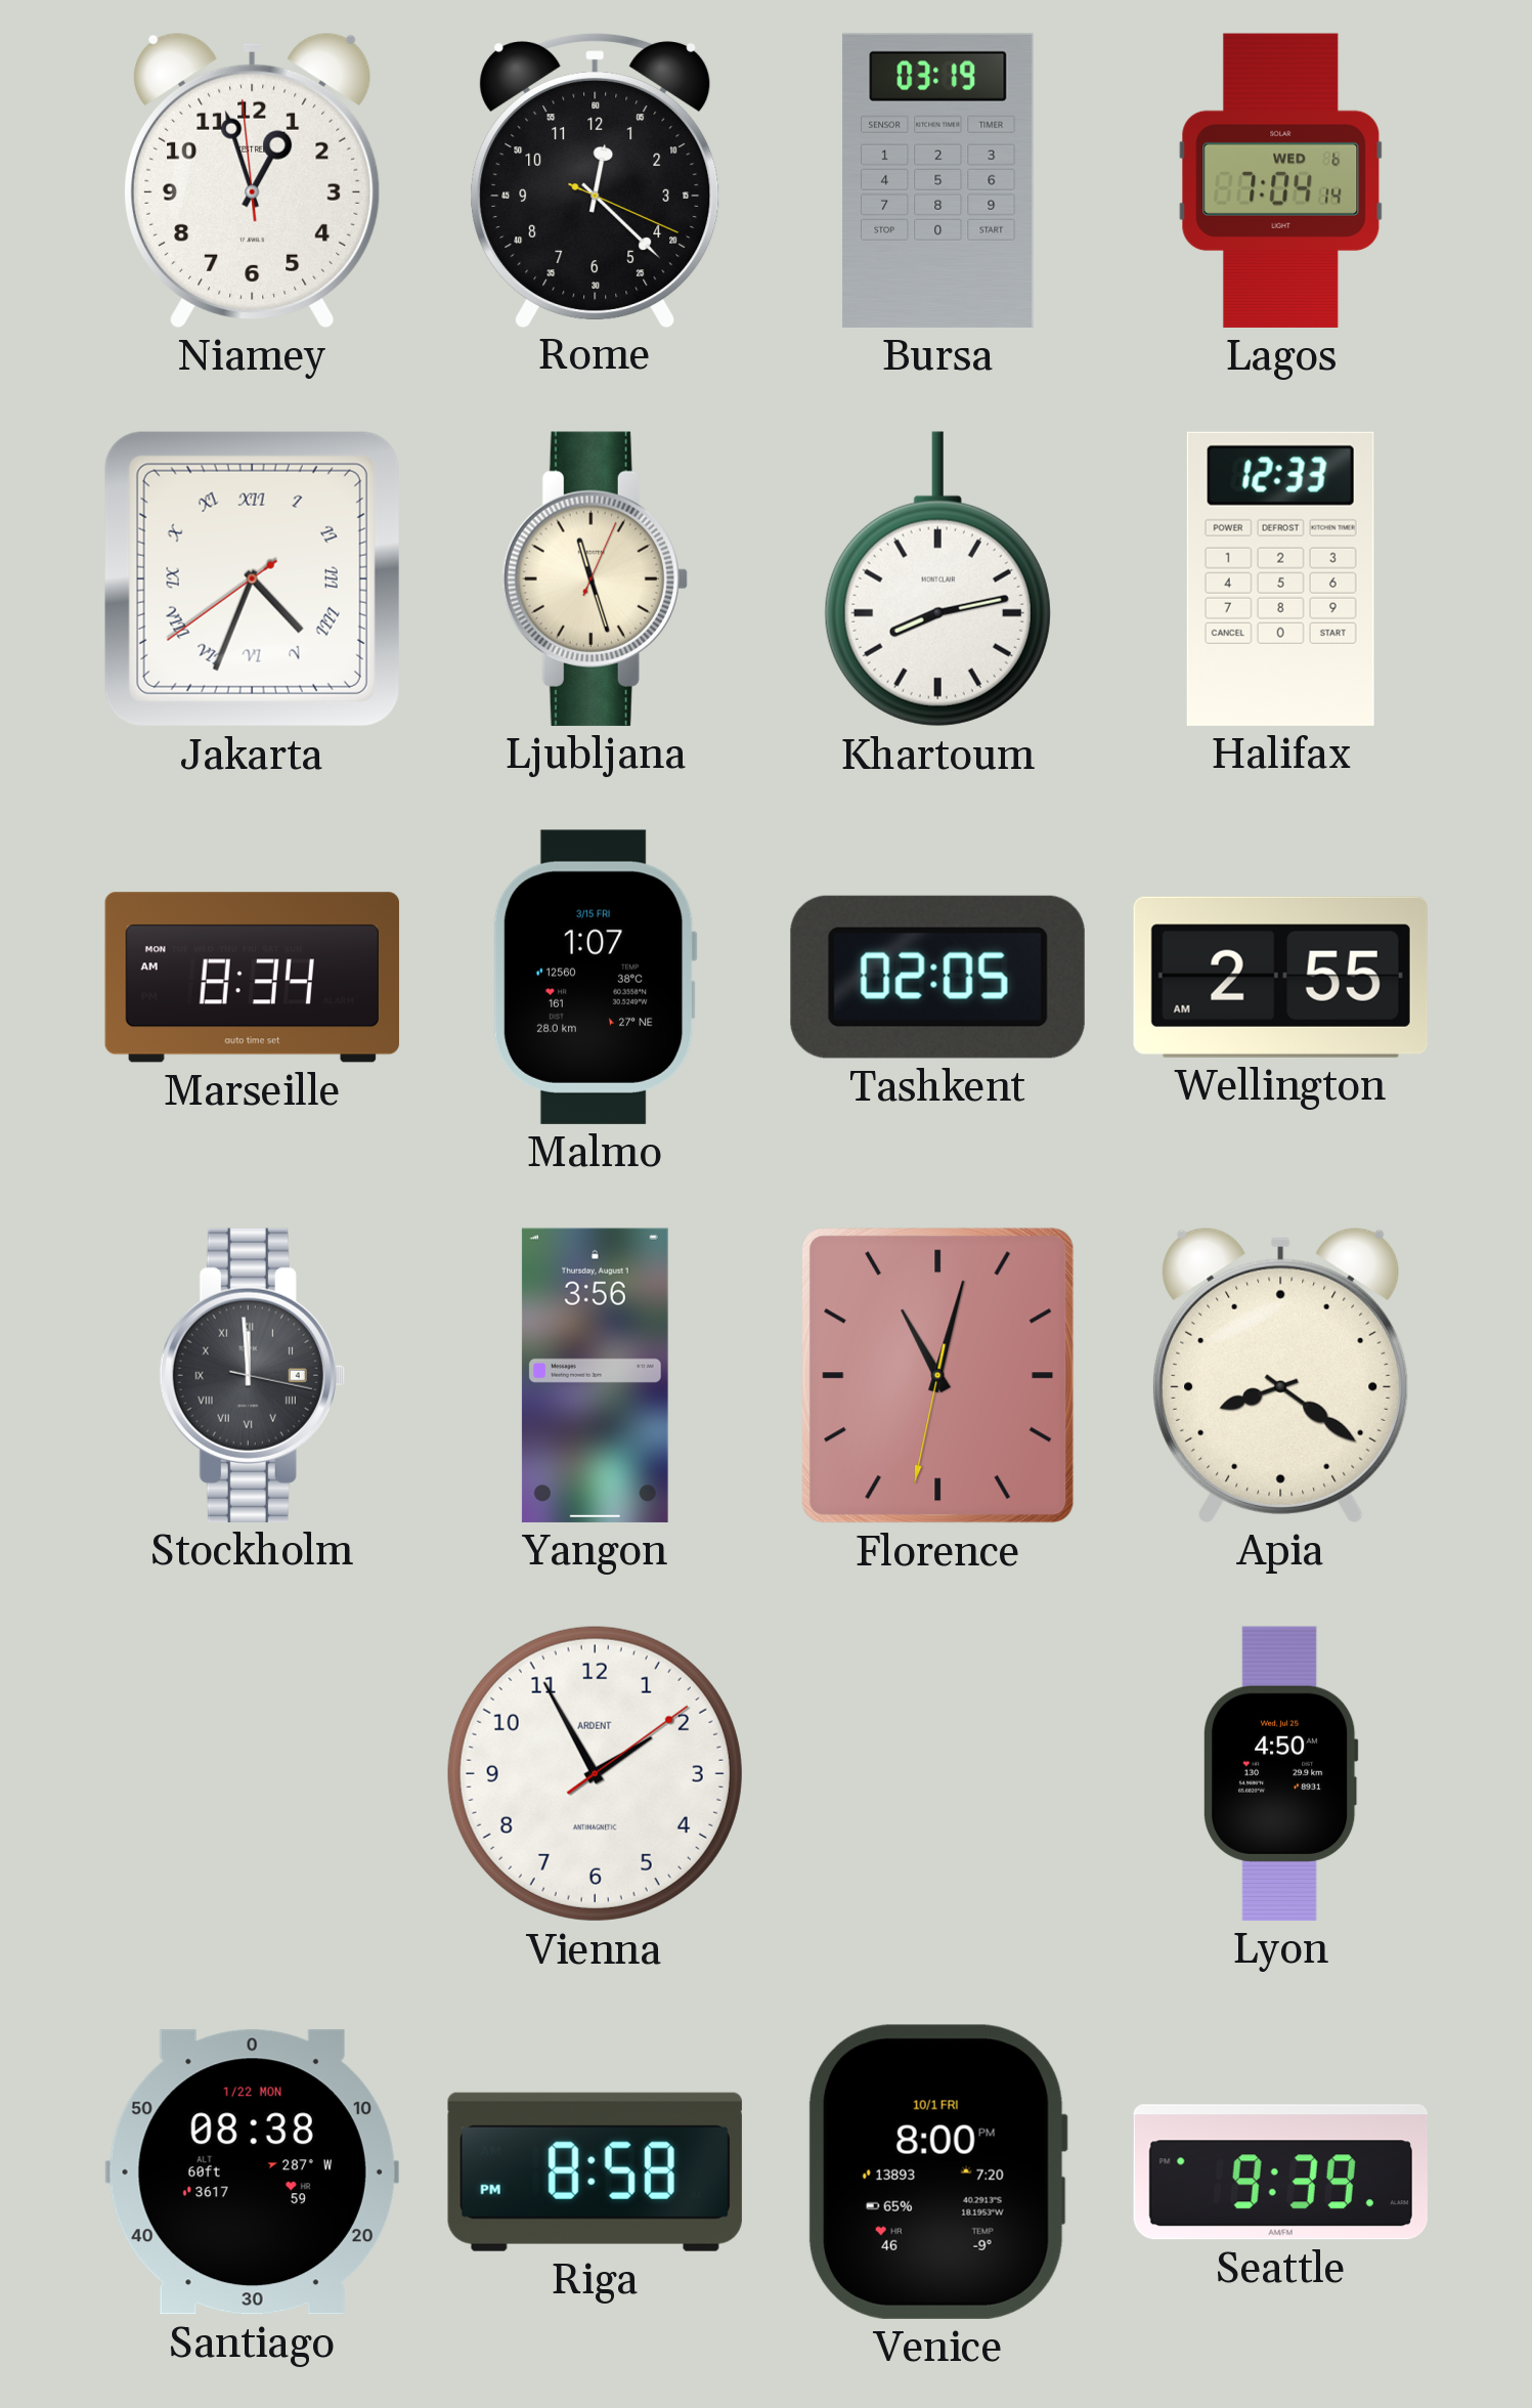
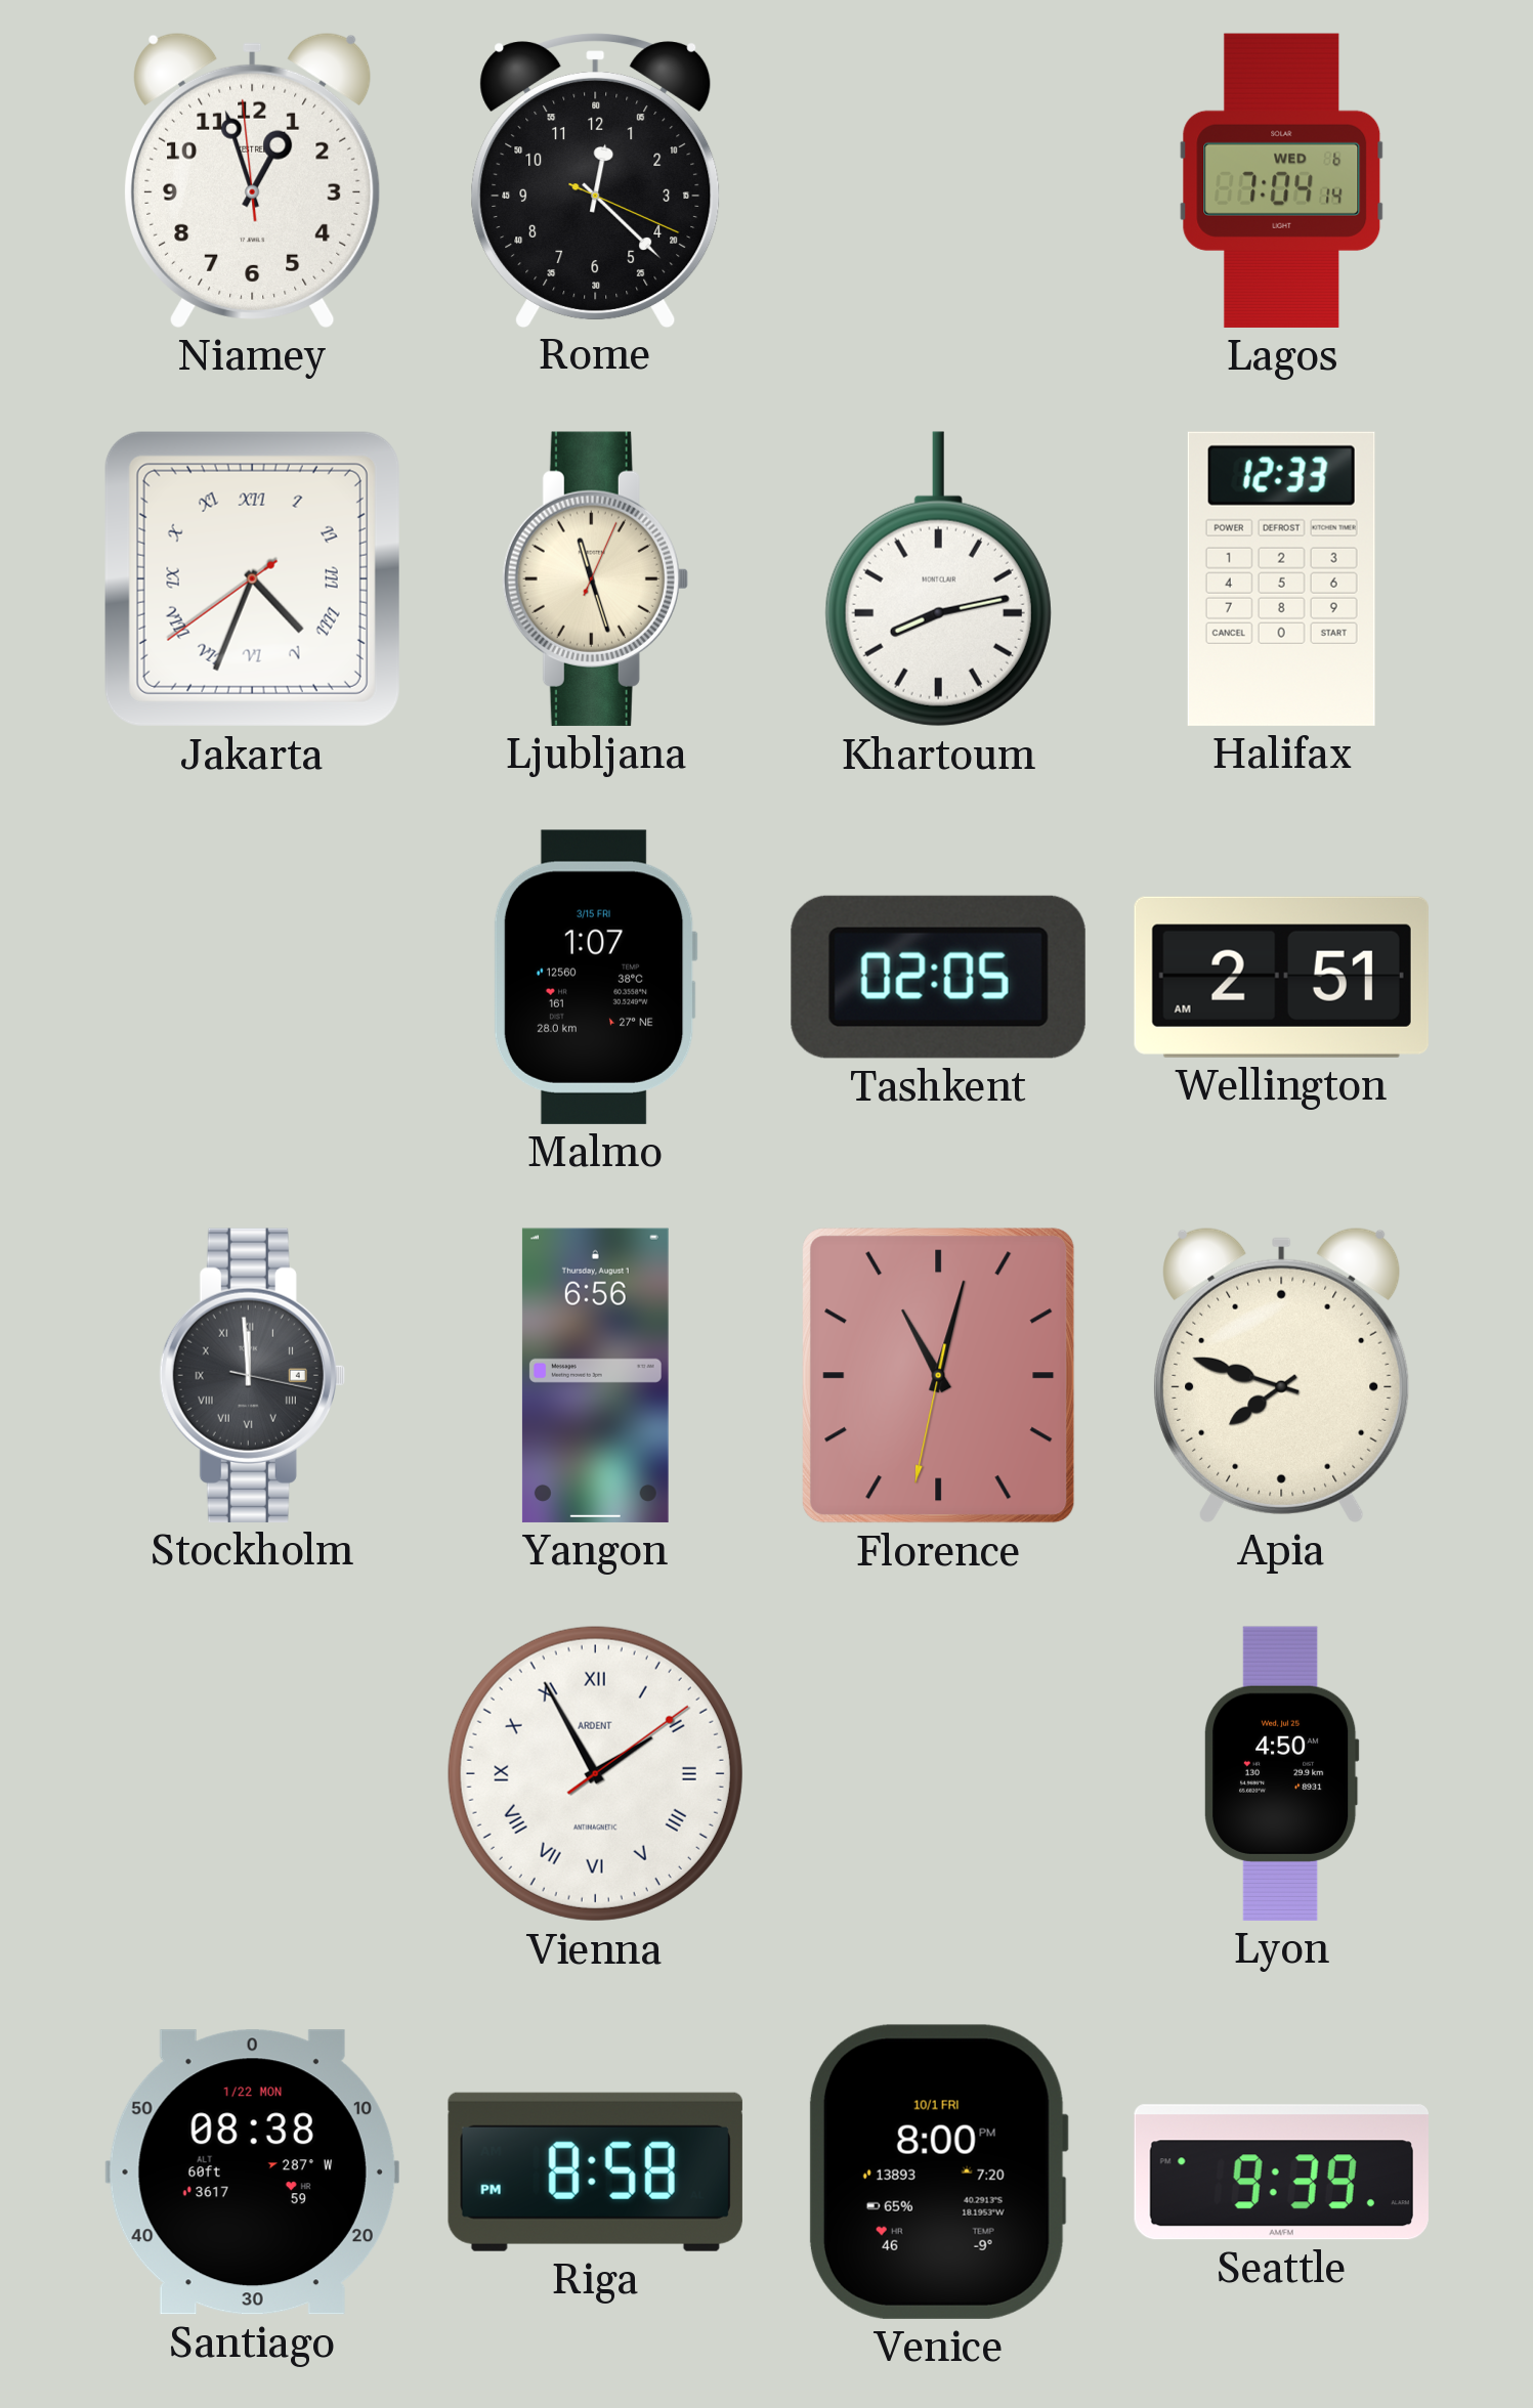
Bursa: 03:19 -> none (938, 180)
Marseille: 8:34 -> none (252, 978)
Wellington: 2:55 -> 2:51 (1281, 977)
Yangon: 3:56 -> 6:56 (595, 1375)
Apia: 8:21 -> 7:48 (1282, 1375)
Vienna numerals: Arabic -> Roman (595, 1773)
